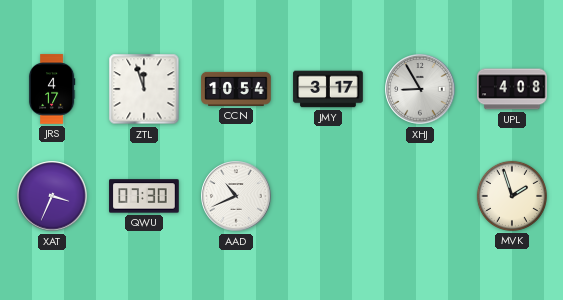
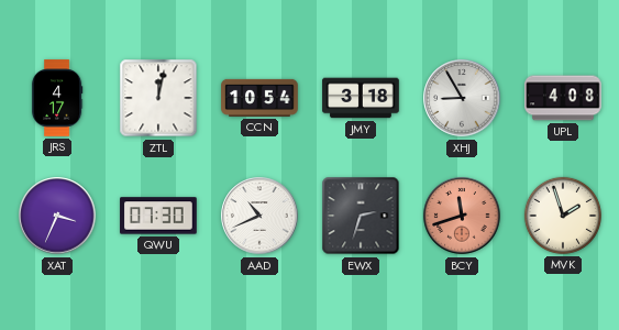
ZTL: 11:57 -> 12:02 (158, 98)
JMY: 3:17 -> 3:18 (361, 98)
EWX: none -> 2:33 (361, 216)
BCY: none -> 11:42 (462, 216)
